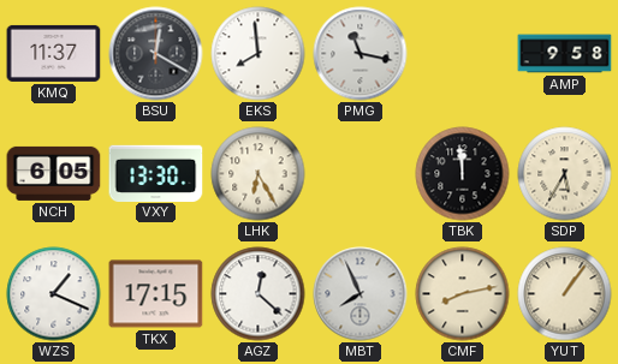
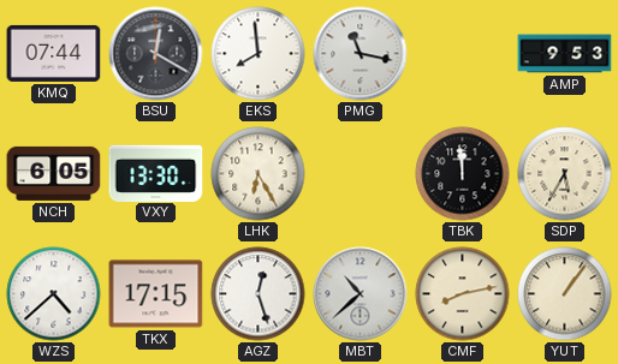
KMQ: 11:37 -> 07:44 (54, 53)
AMP: 9:58 -> 9:53 (565, 54)
WZS: 1:19 -> 4:38 (54, 294)
AGZ: 12:22 -> 12:27 (259, 294)
MBT: 7:56 -> 10:38 (361, 294)
